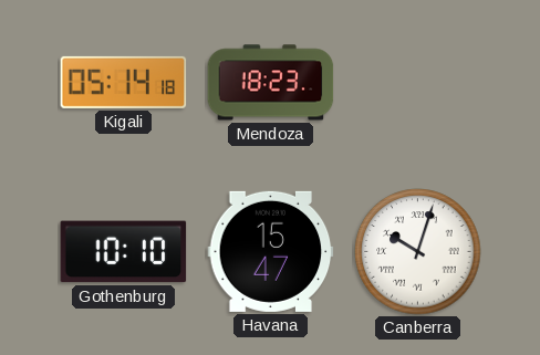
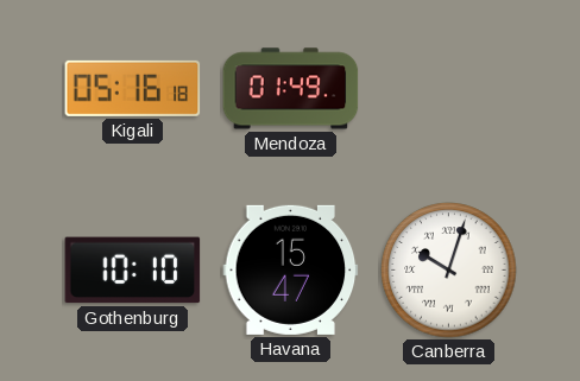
Kigali: 05:14 -> 05:16 (133, 88)
Mendoza: 18:23 -> 01:49 (291, 89)
